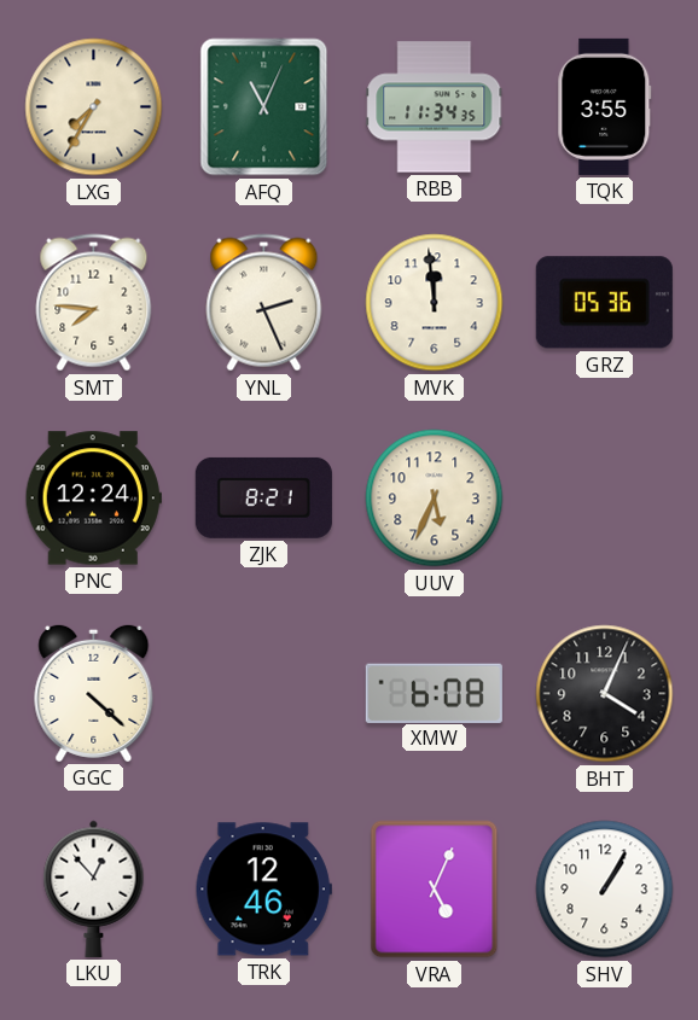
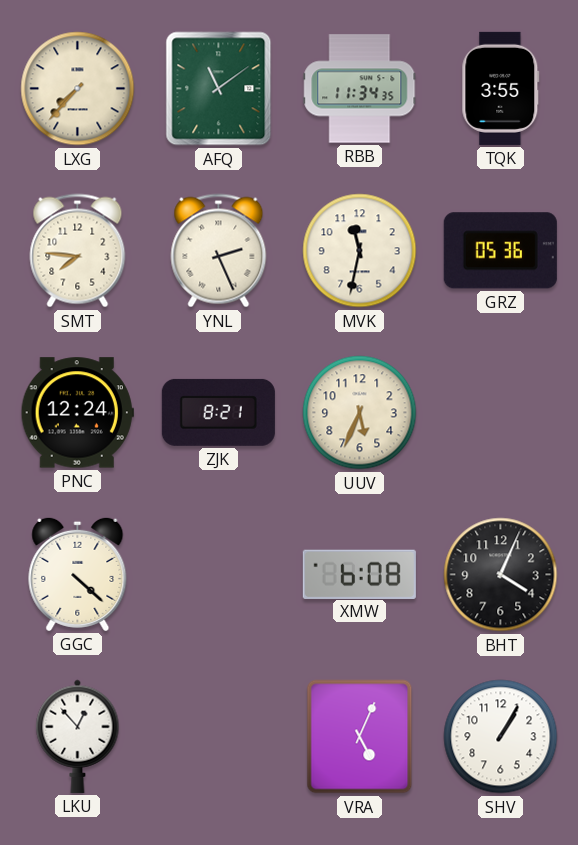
LXG: 7:35 -> 7:37 (78, 89)
AFQ: 11:04 -> 11:09 (219, 89)
MVK: 11:59 -> 11:32 (360, 251)
TRK: 12:46 -> none (263, 890)
